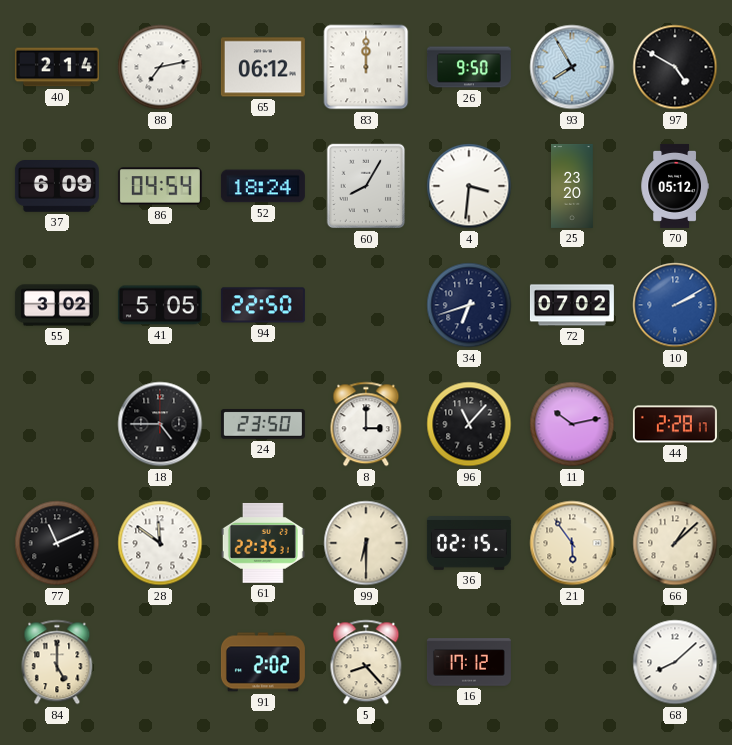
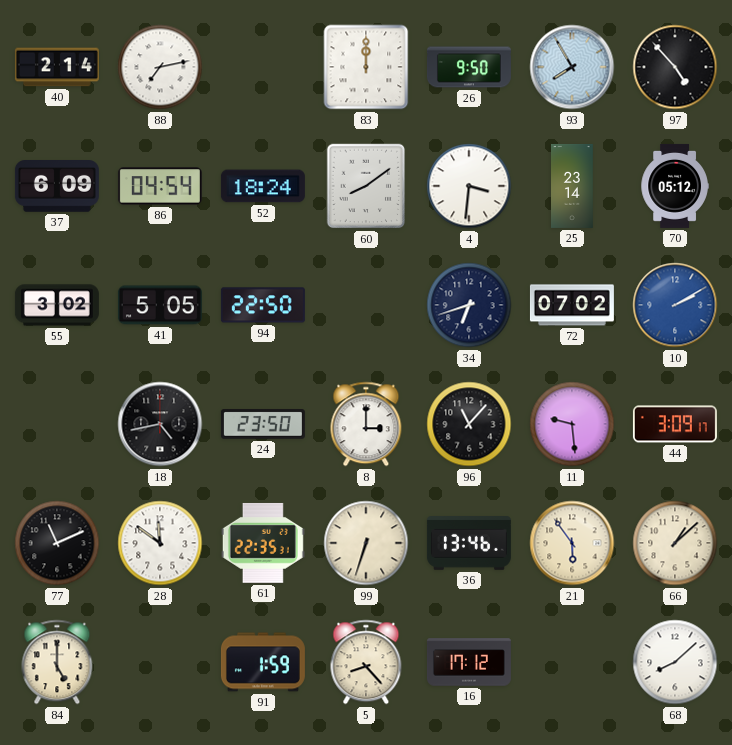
65: 06:12 -> none (263, 67)
97: 4:50 -> 4:53 (675, 67)
60: 8:05 -> 8:09 (366, 186)
25: 23:20 -> 23:14 (572, 186)
18: 4:45 -> 4:43 (160, 424)
11: 10:13 -> 9:29 (572, 424)
44: 2:28 -> 3:09 (675, 424)
99: 6:30 -> 6:33 (366, 543)
36: 02:15 -> 13:46 (469, 543)
91: 2:02 -> 1:59 (263, 662)
